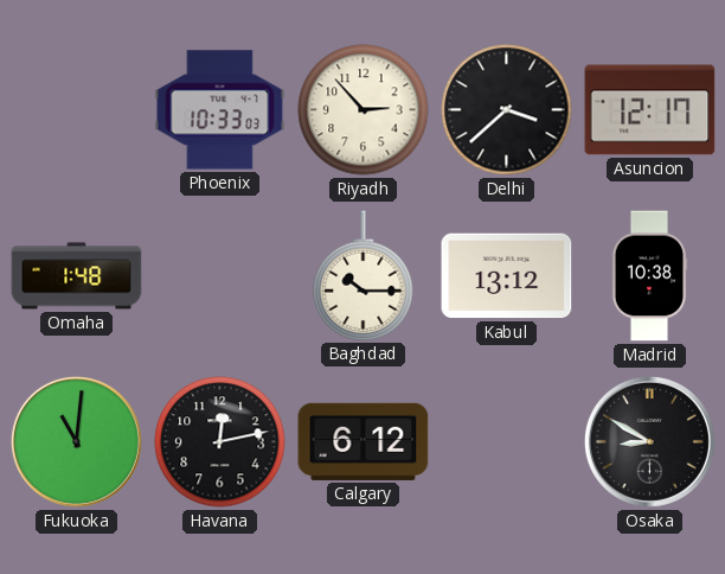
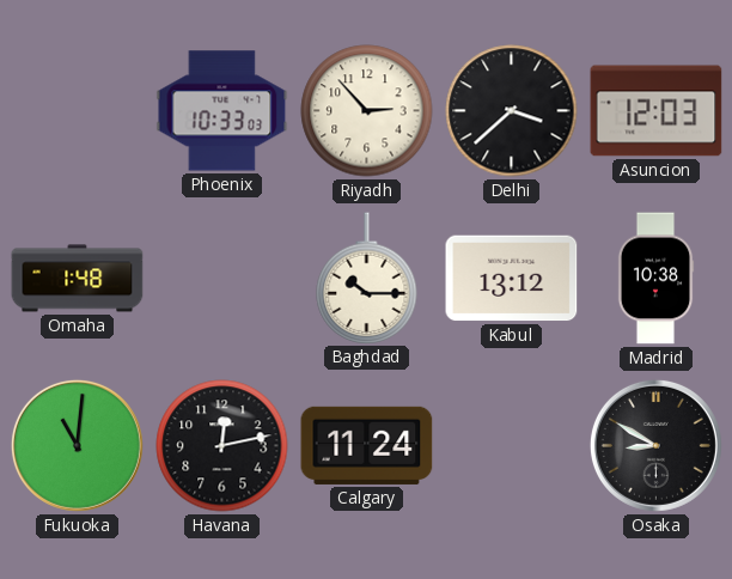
Asuncion: 12:17 -> 12:03 (657, 111)
Calgary: 6:12 -> 11:24 (367, 445)
